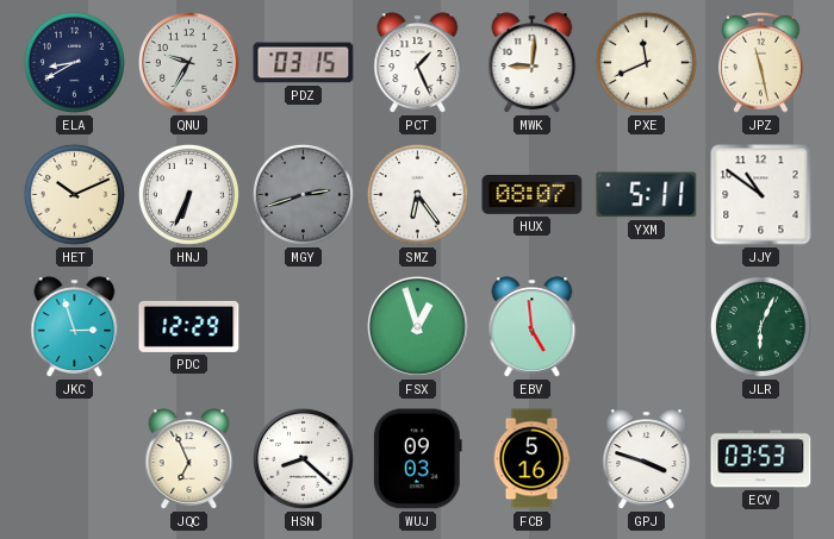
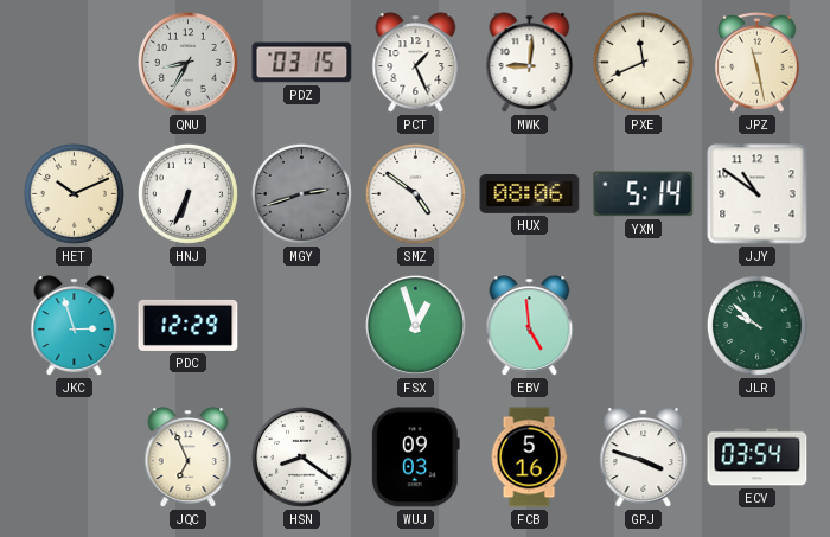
ELA: 8:40 -> none (74, 62)
QNU: 9:35 -> 8:35 (189, 63)
SMZ: 6:24 -> 4:51 (415, 193)
HUX: 08:07 -> 08:06 (530, 194)
YXM: 5:11 -> 5:14 (644, 194)
JLR: 6:04 -> 9:52 (756, 325)
HSN: 8:22 -> 8:21 (302, 458)
ECV: 03:53 -> 03:54 (758, 458)
